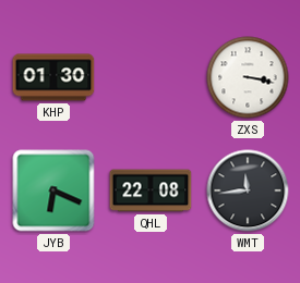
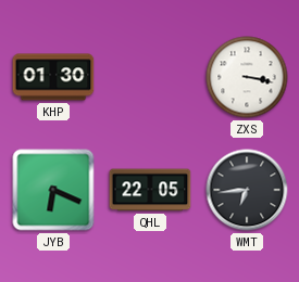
QHL: 22:08 -> 22:05 (150, 190)
WMT: 11:44 -> 6:44 (247, 190)
